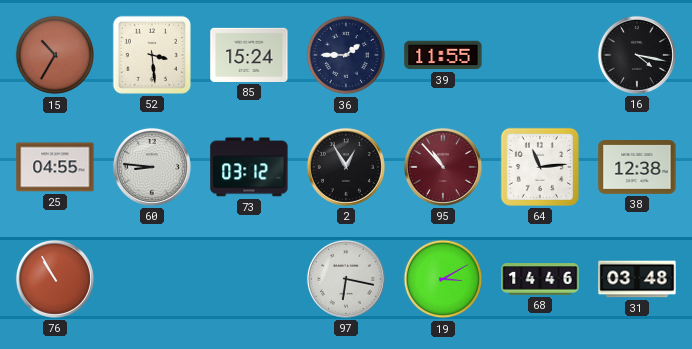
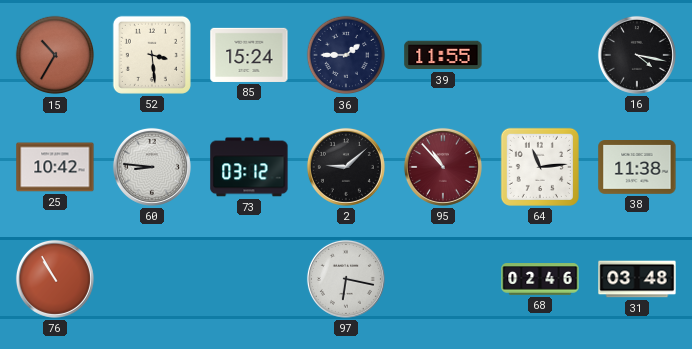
25: 04:55 -> 10:42 (55, 167)
2: 12:55 -> 9:08 (346, 167)
38: 12:38 -> 11:38 (637, 168)
19: 3:10 -> none (443, 279)
68: 14:46 -> 02:46 (540, 279)
